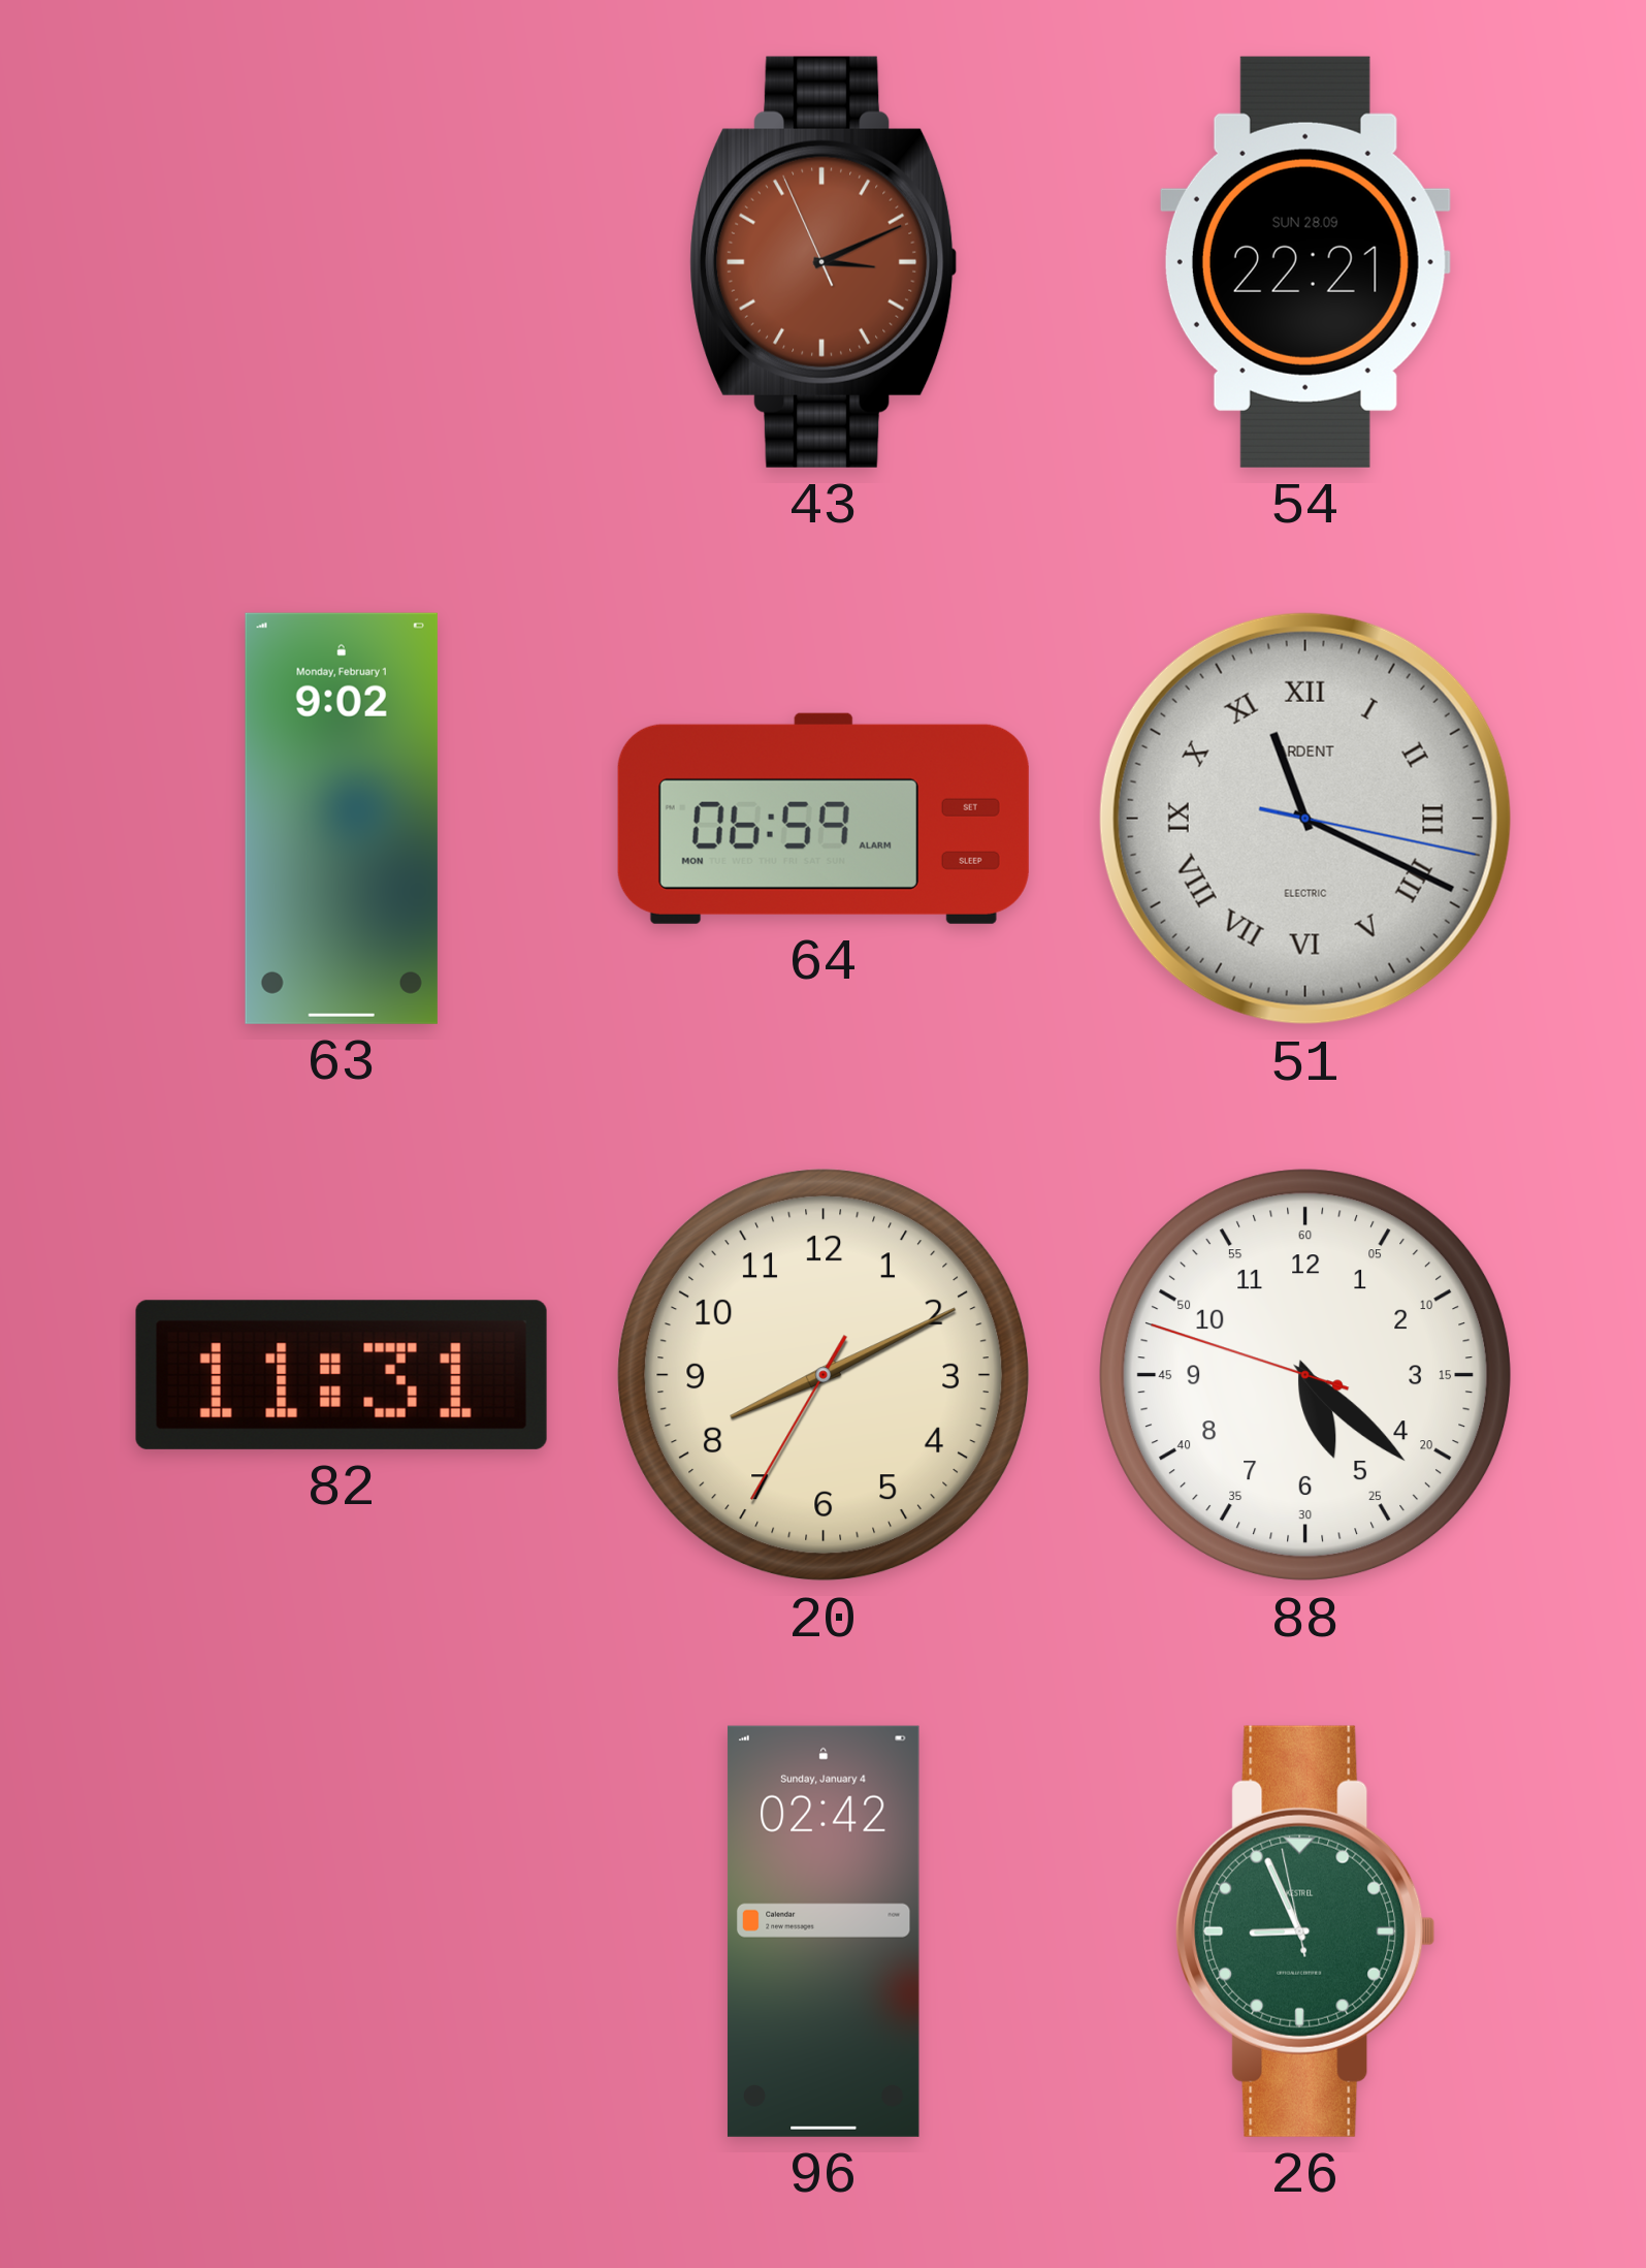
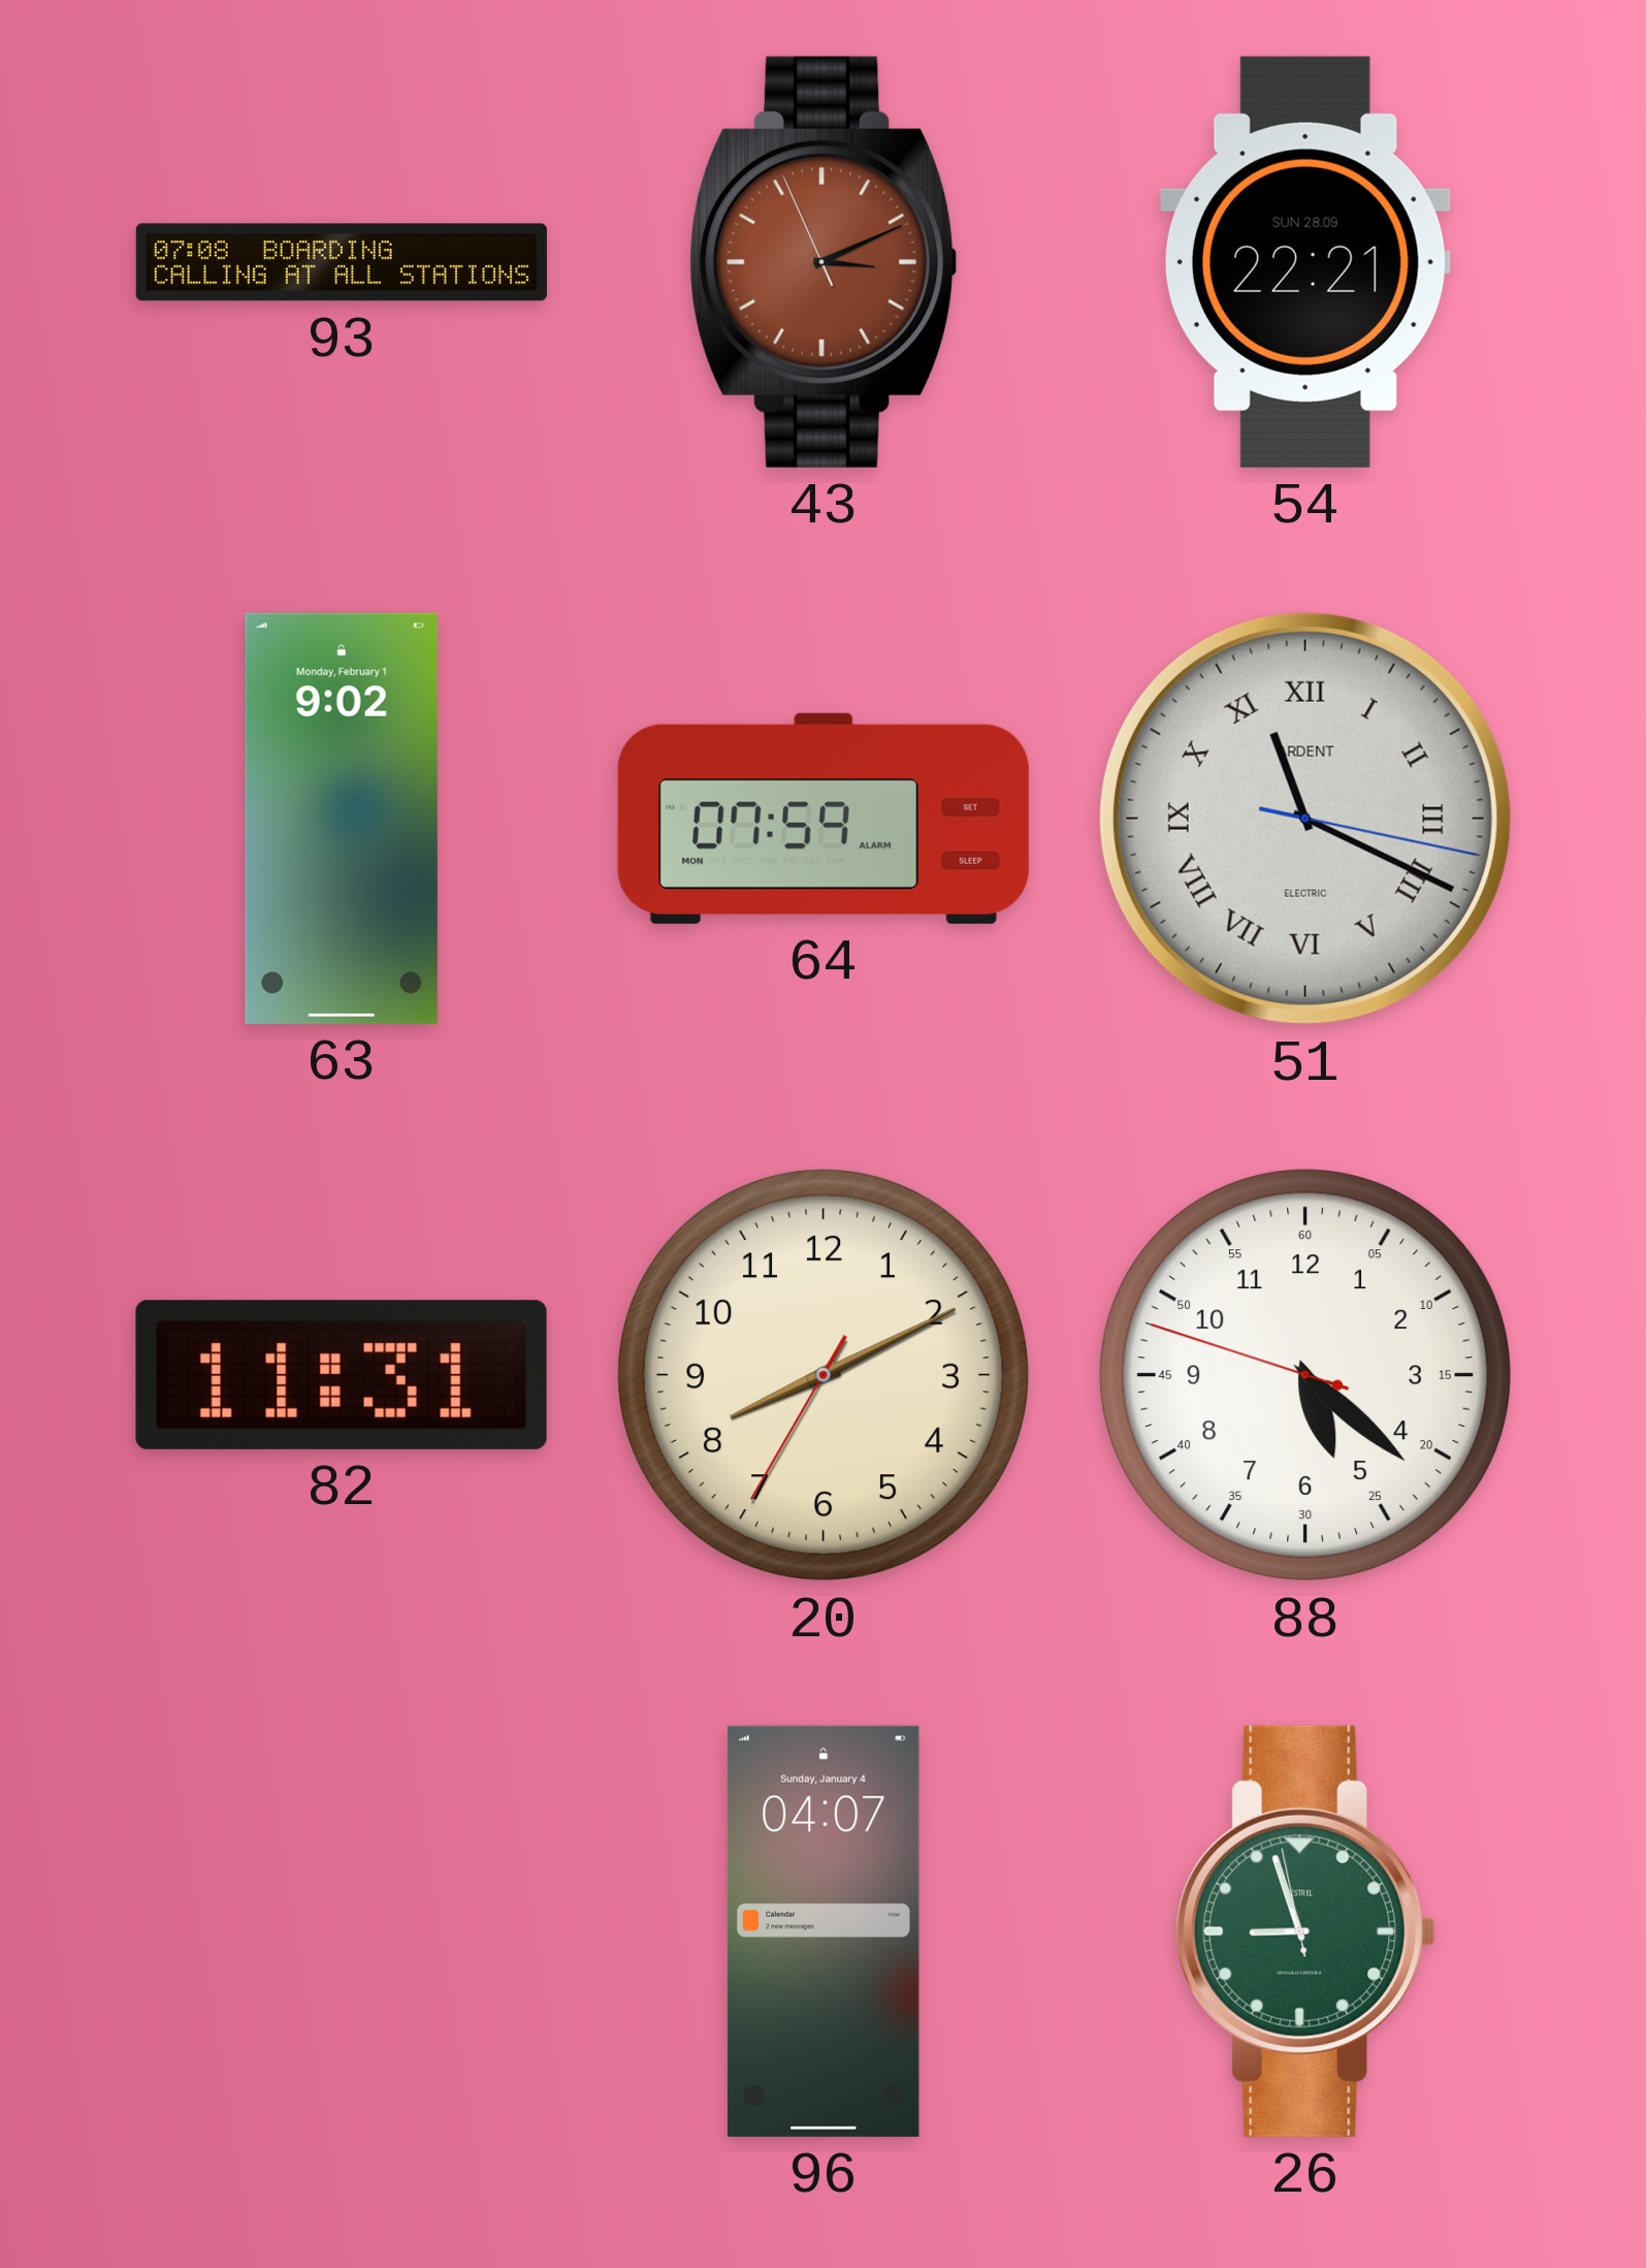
93: none -> 07:08 (342, 262)
64: 06:59 -> 07:59 (824, 819)
96: 02:42 -> 04:07 (824, 1931)
26: 8:55 -> 8:56 (1305, 1931)
